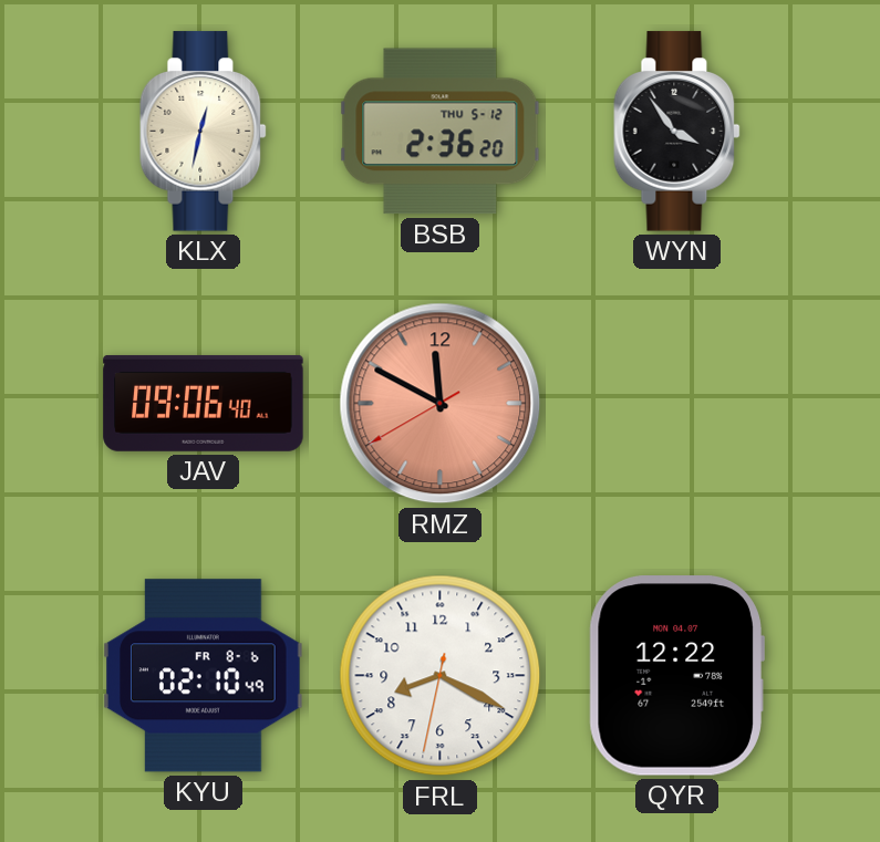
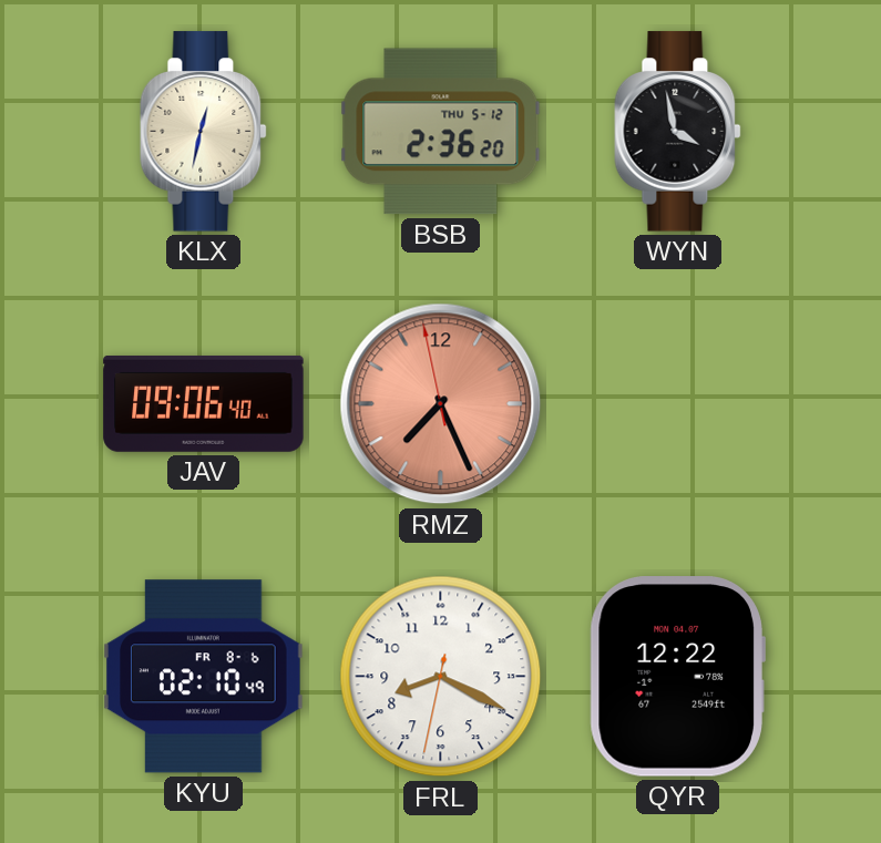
WYN: 3:54 -> 3:58 (678, 132)
RMZ: 11:49 -> 7:25 (441, 404)
